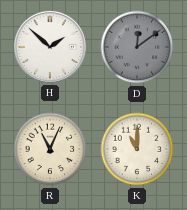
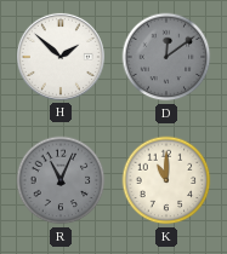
R dial: cream -> grey (61, 180)
